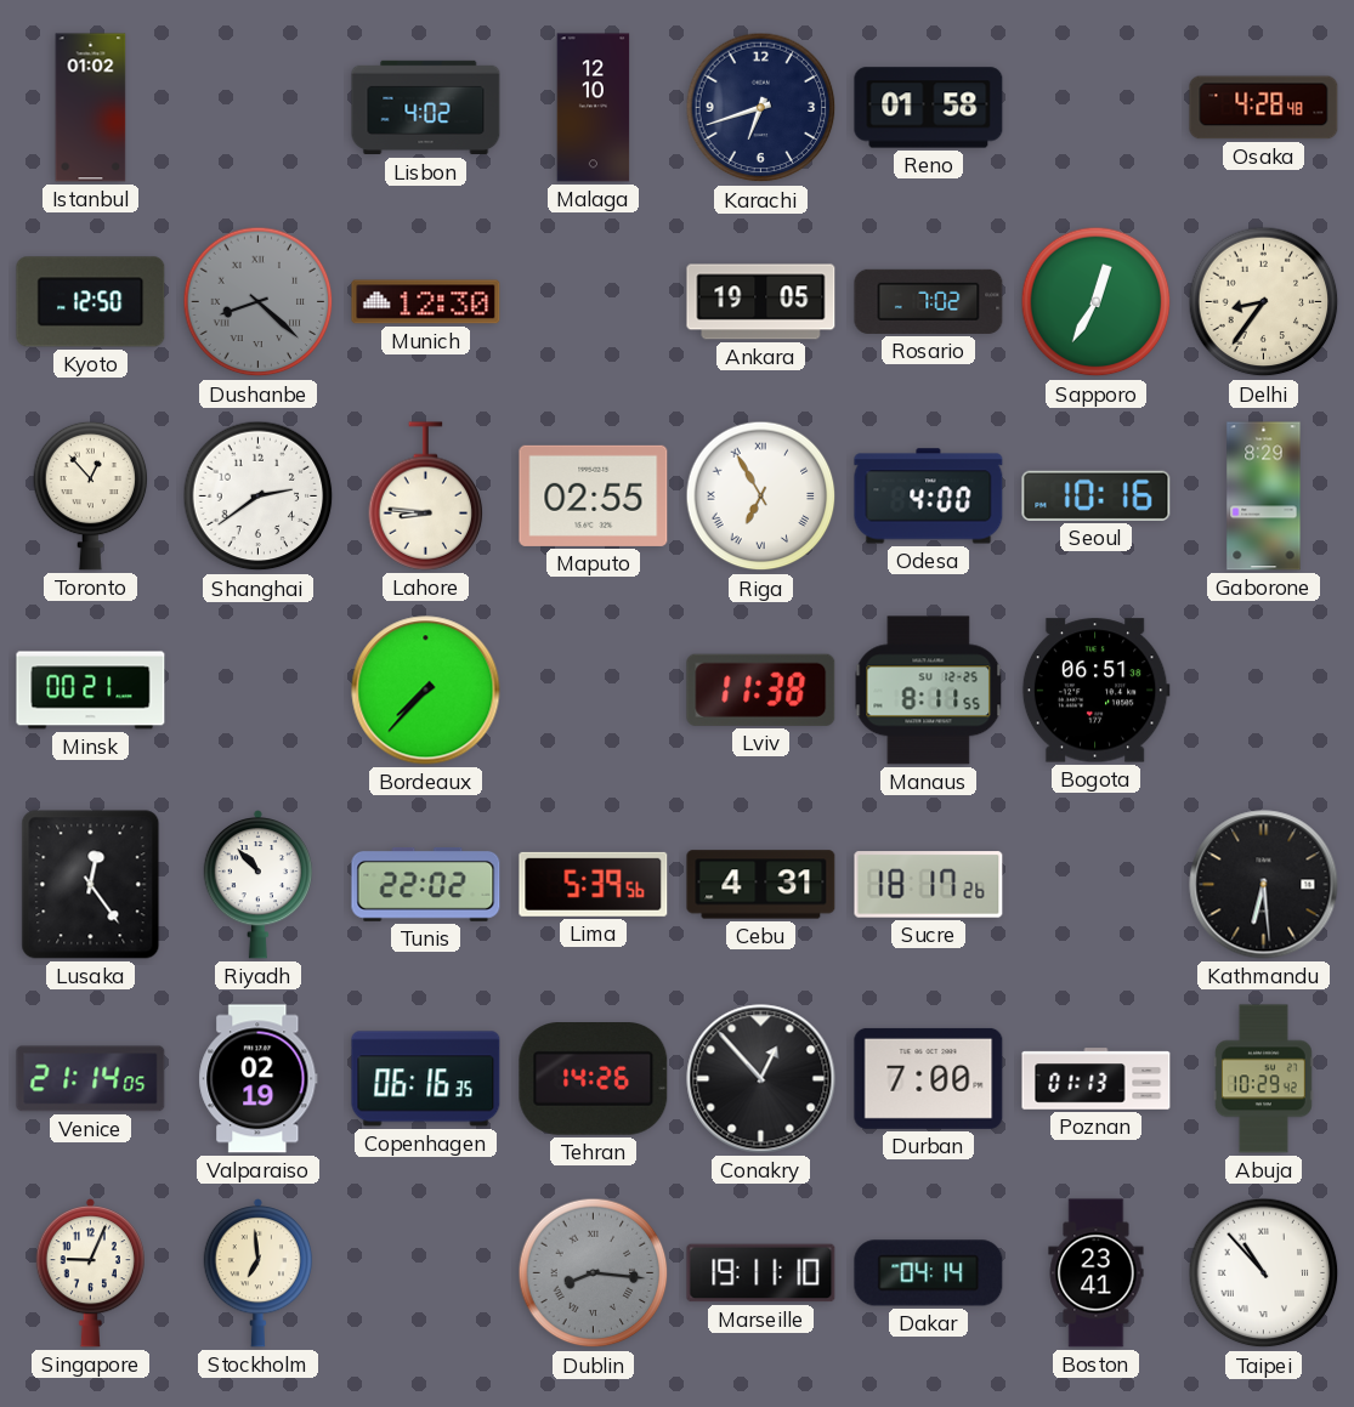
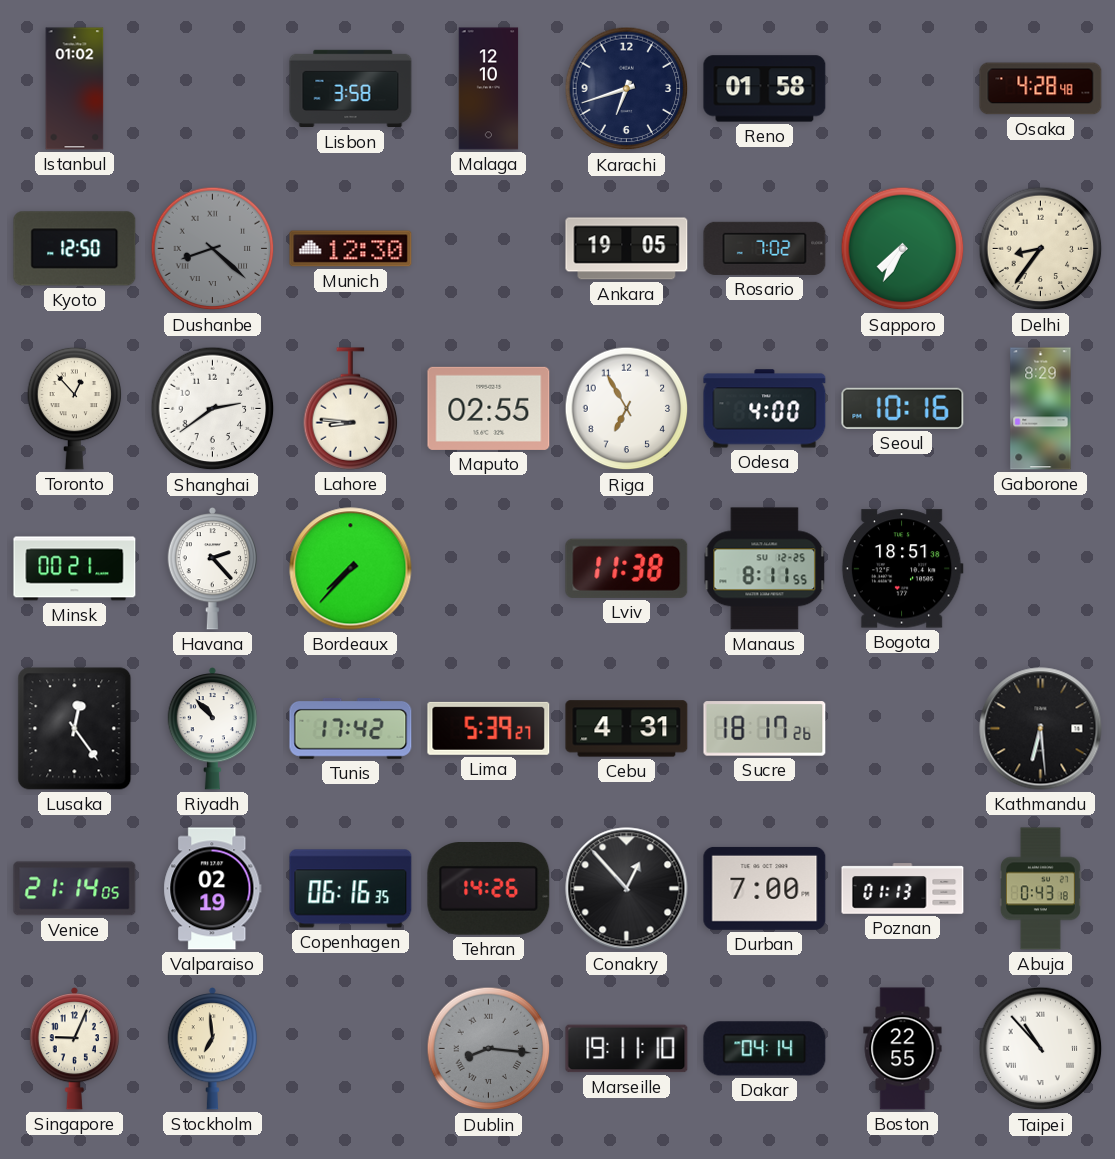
Lisbon: 4:02 -> 3:58 (351, 89)
Sapporo: 12:35 -> 7:35 (903, 249)
Riga numerals: Roman -> Arabic (627, 409)
Havana: none -> 2:23 (212, 569)
Bogota: 06:51 -> 18:51 (902, 569)
Tunis: 22:02 -> 17:42 (351, 728)
Lima: 5:39:56 -> 5:39:27 (489, 728)
Abuja: 10:29 -> 0:43 (1041, 889)
Boston: 23:41 -> 22:55 (903, 1049)
